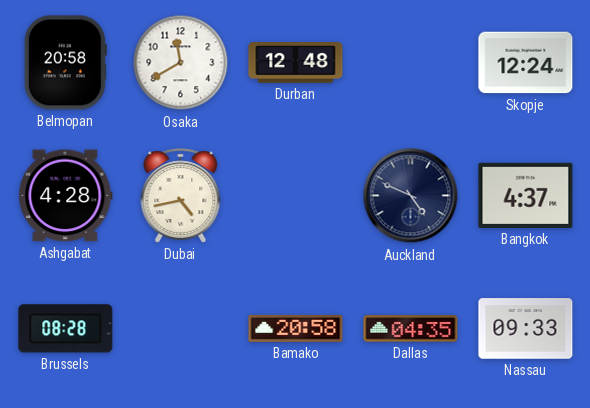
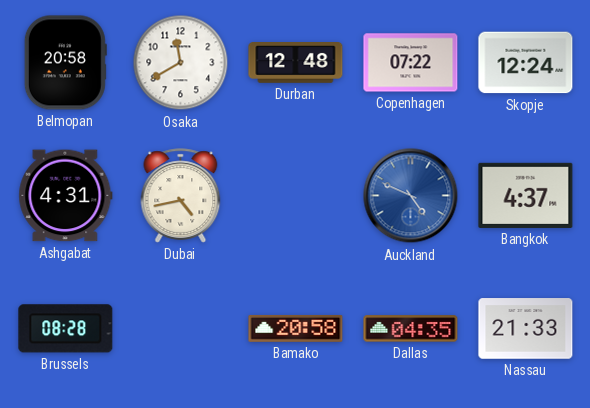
Copenhagen: none -> 07:22 (411, 63)
Ashgabat: 4:28 -> 4:31 (66, 196)
Auckland dial: navy -> blue (411, 196)
Nassau: 09:33 -> 21:33 (526, 329)
